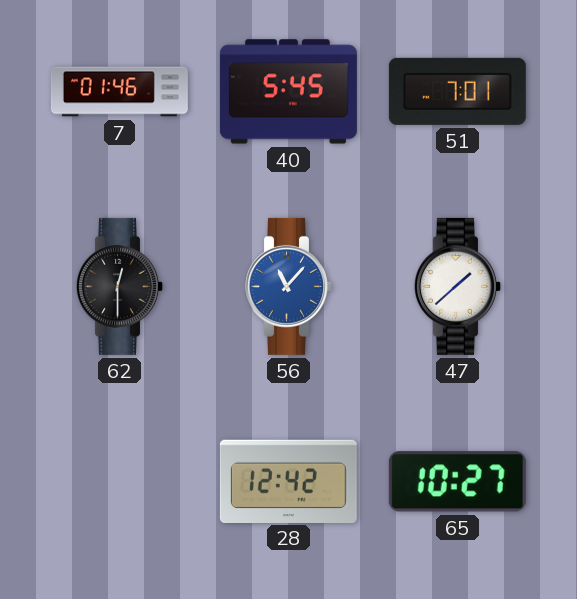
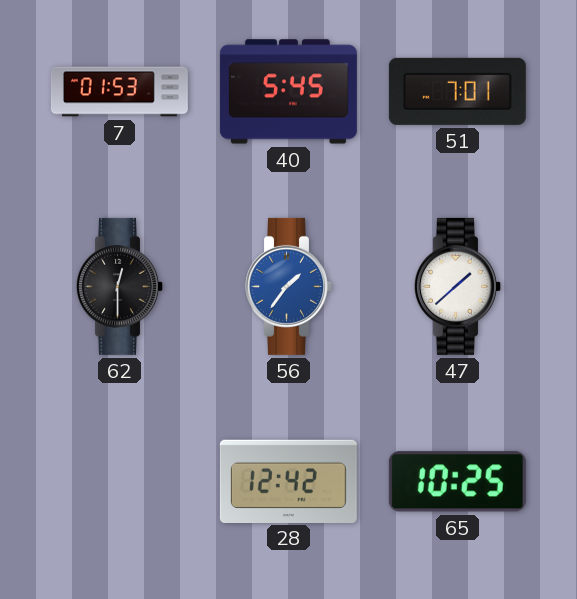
7: 01:46 -> 01:53 (119, 92)
56: 11:07 -> 1:36 (289, 286)
65: 10:27 -> 10:25 (457, 482)
